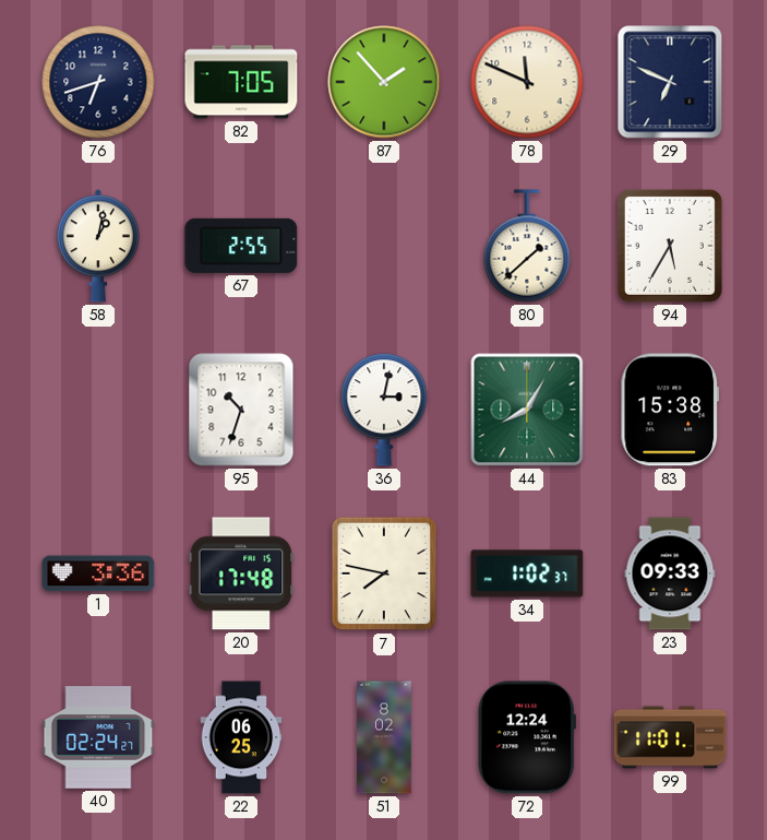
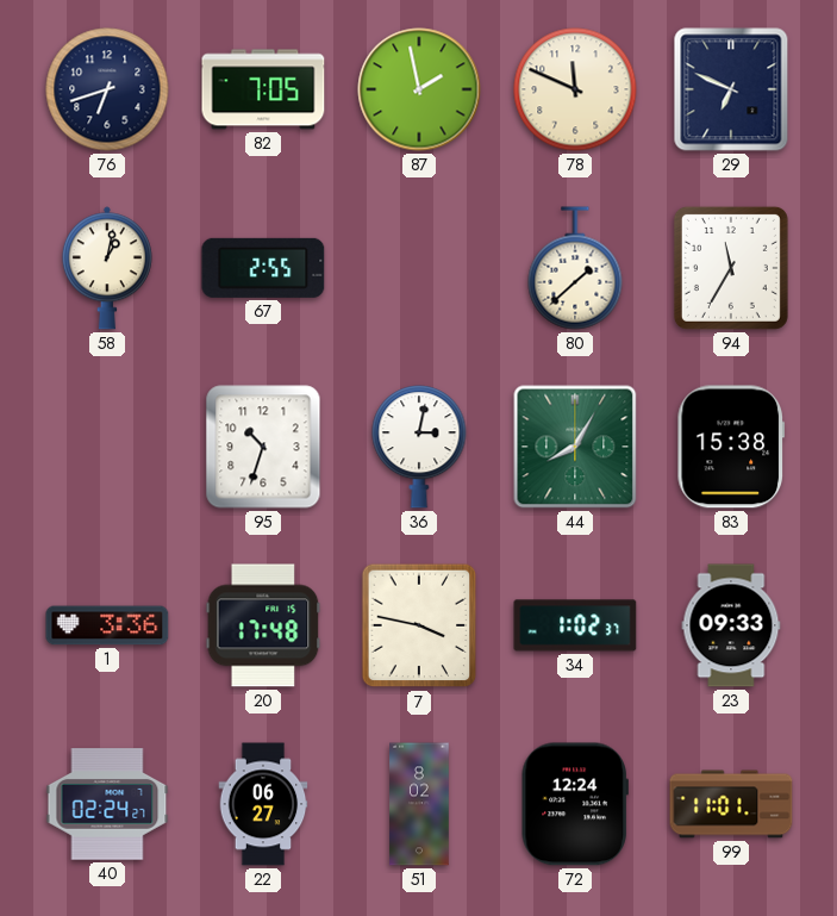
87: 1:53 -> 1:58 (419, 89)
94: 5:35 -> 11:35 (731, 268)
7: 7:47 -> 3:47 (419, 625)
22: 06:25 -> 06:27 (263, 804)
